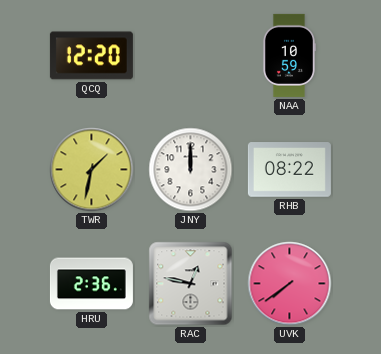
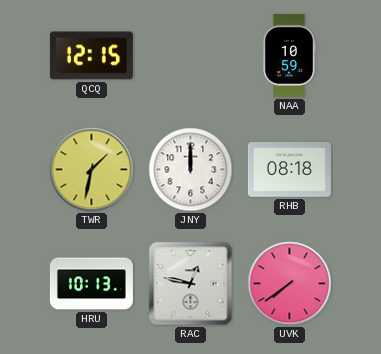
QCQ: 12:20 -> 12:15 (91, 56)
RHB: 08:22 -> 08:18 (289, 170)
HRU: 2:36 -> 10:13 (91, 284)
